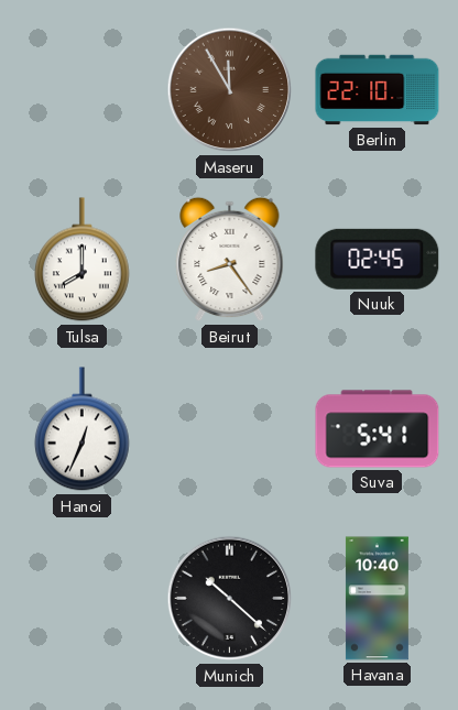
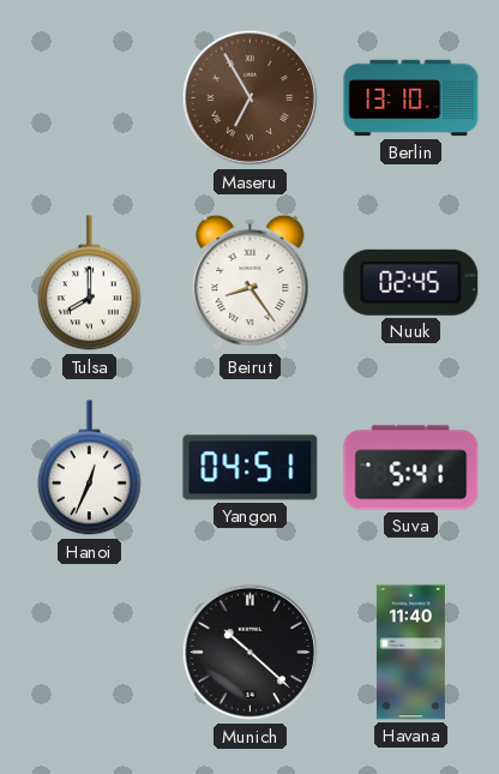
Maseru: 11:55 -> 6:55 (251, 98)
Berlin: 22:10 -> 13:10 (411, 98)
Yangon: none -> 04:51 (251, 468)
Havana: 10:40 -> 11:40 (410, 653)
